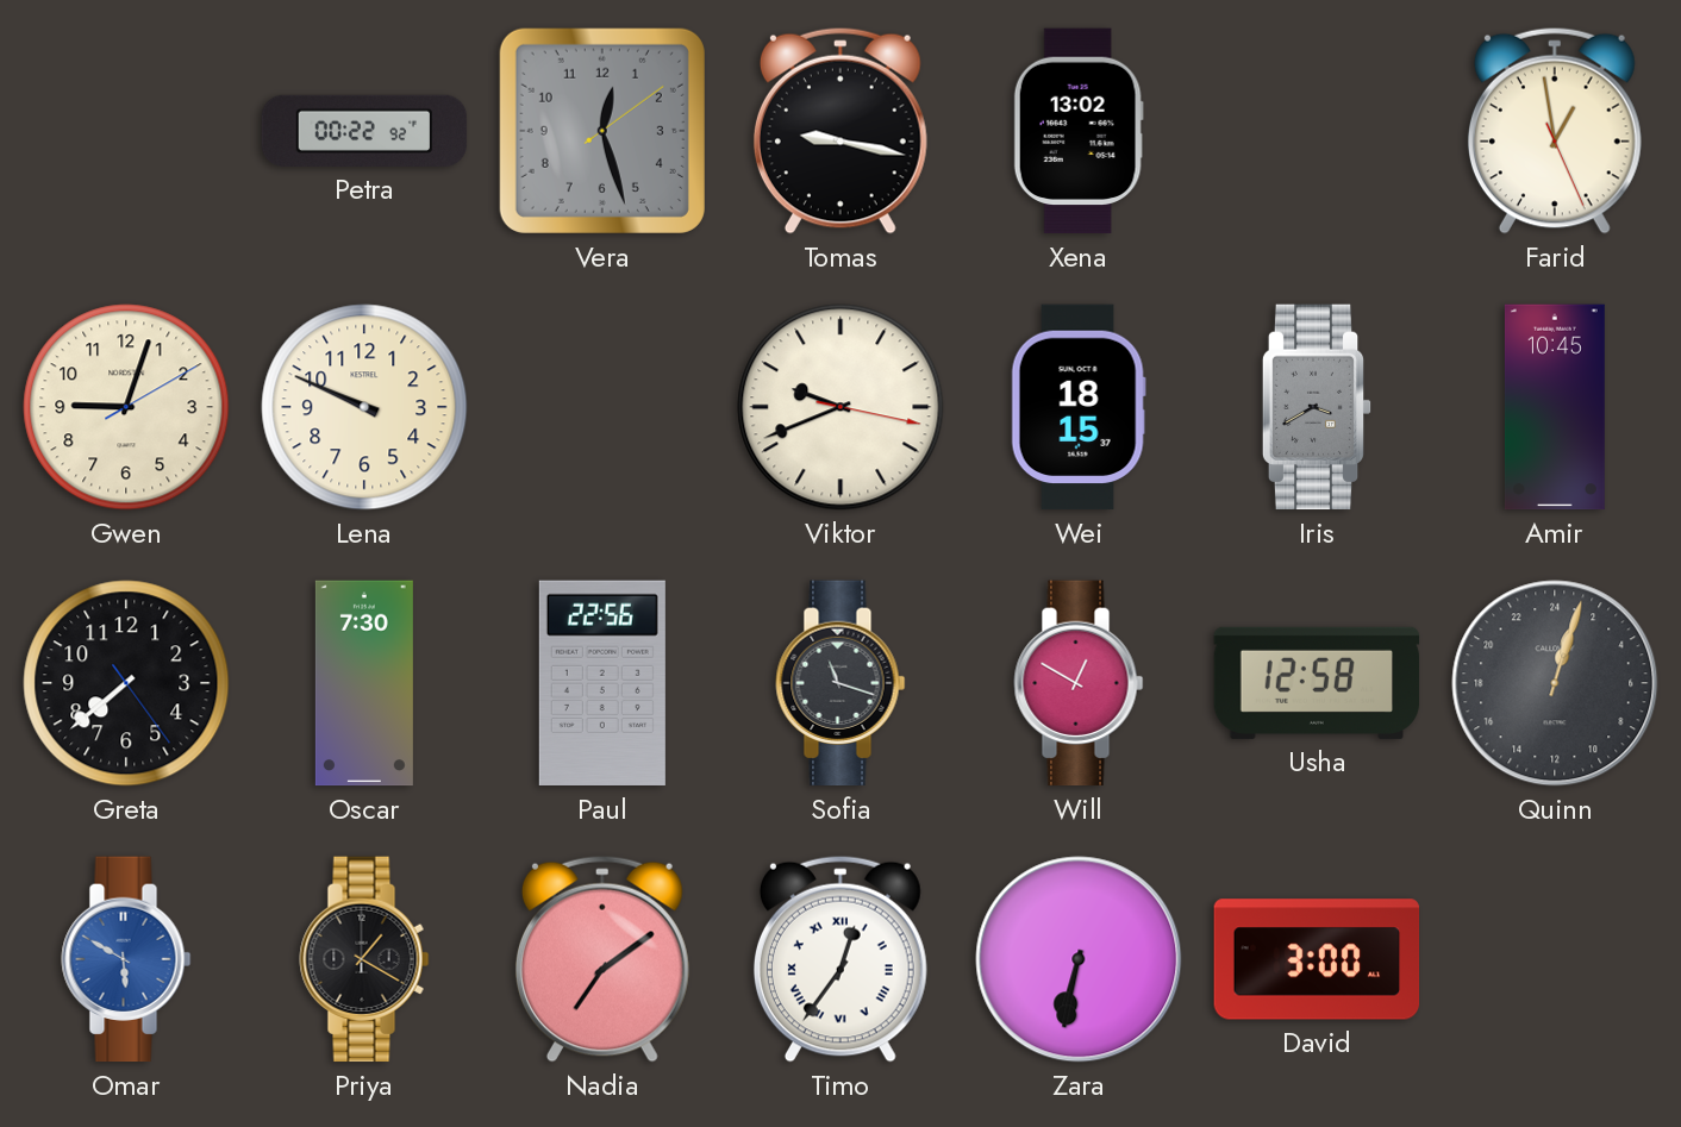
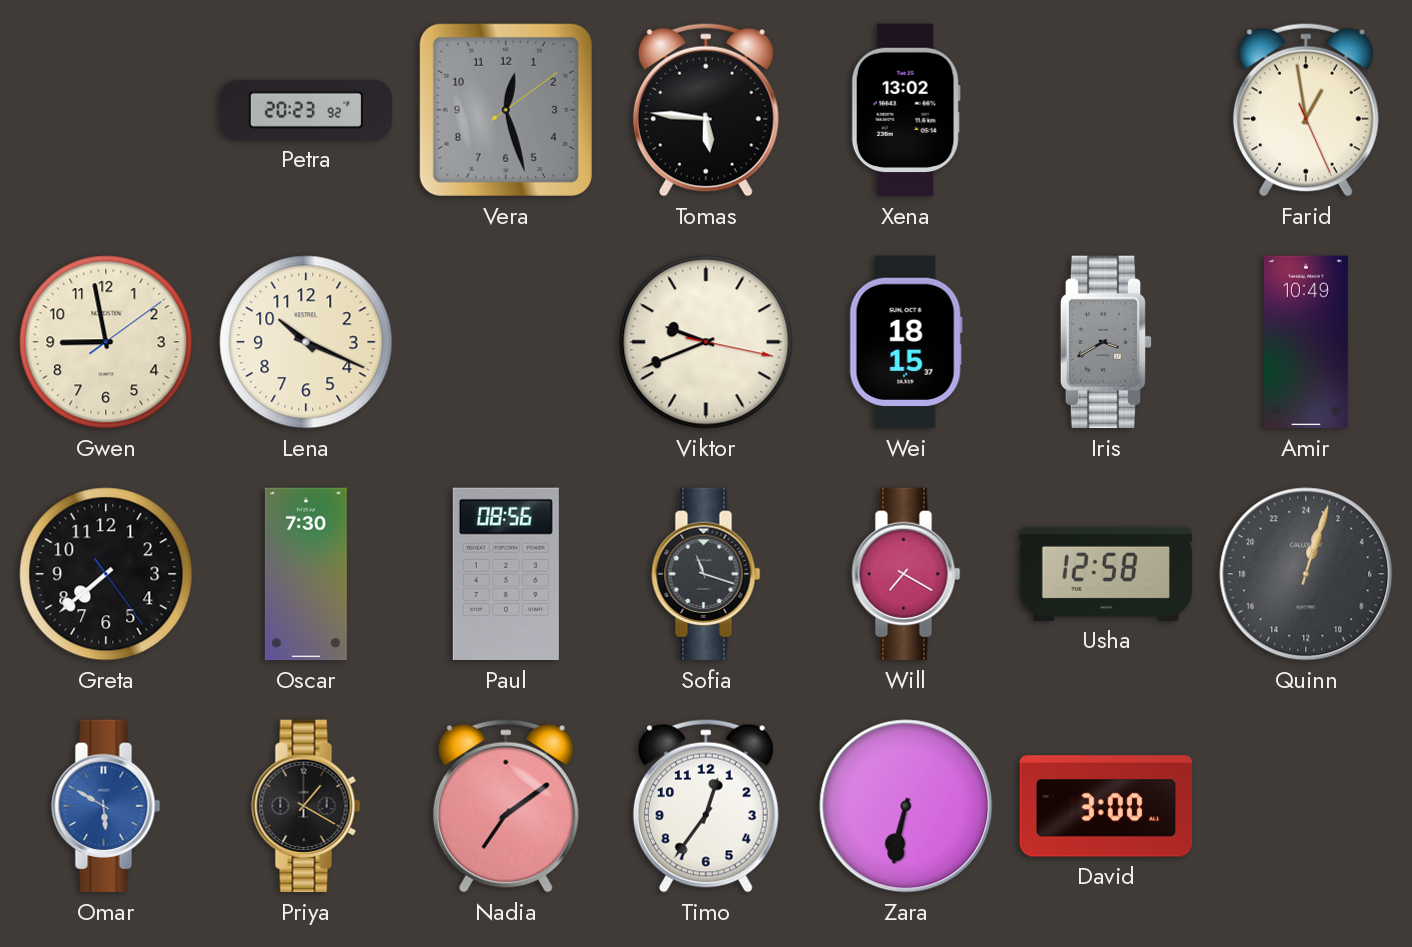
Petra: 00:22 -> 20:23 (306, 110)
Tomas: 9:17 -> 5:46 (706, 110)
Gwen: 9:03 -> 8:58 (106, 342)
Lena: 9:49 -> 10:19 (306, 342)
Amir: 10:45 -> 10:49 (1306, 342)
Paul: 22:56 -> 08:56 (506, 574)
Will: 12:50 -> 7:20 (906, 574)
Timo numerals: Roman -> Arabic (706, 806)
